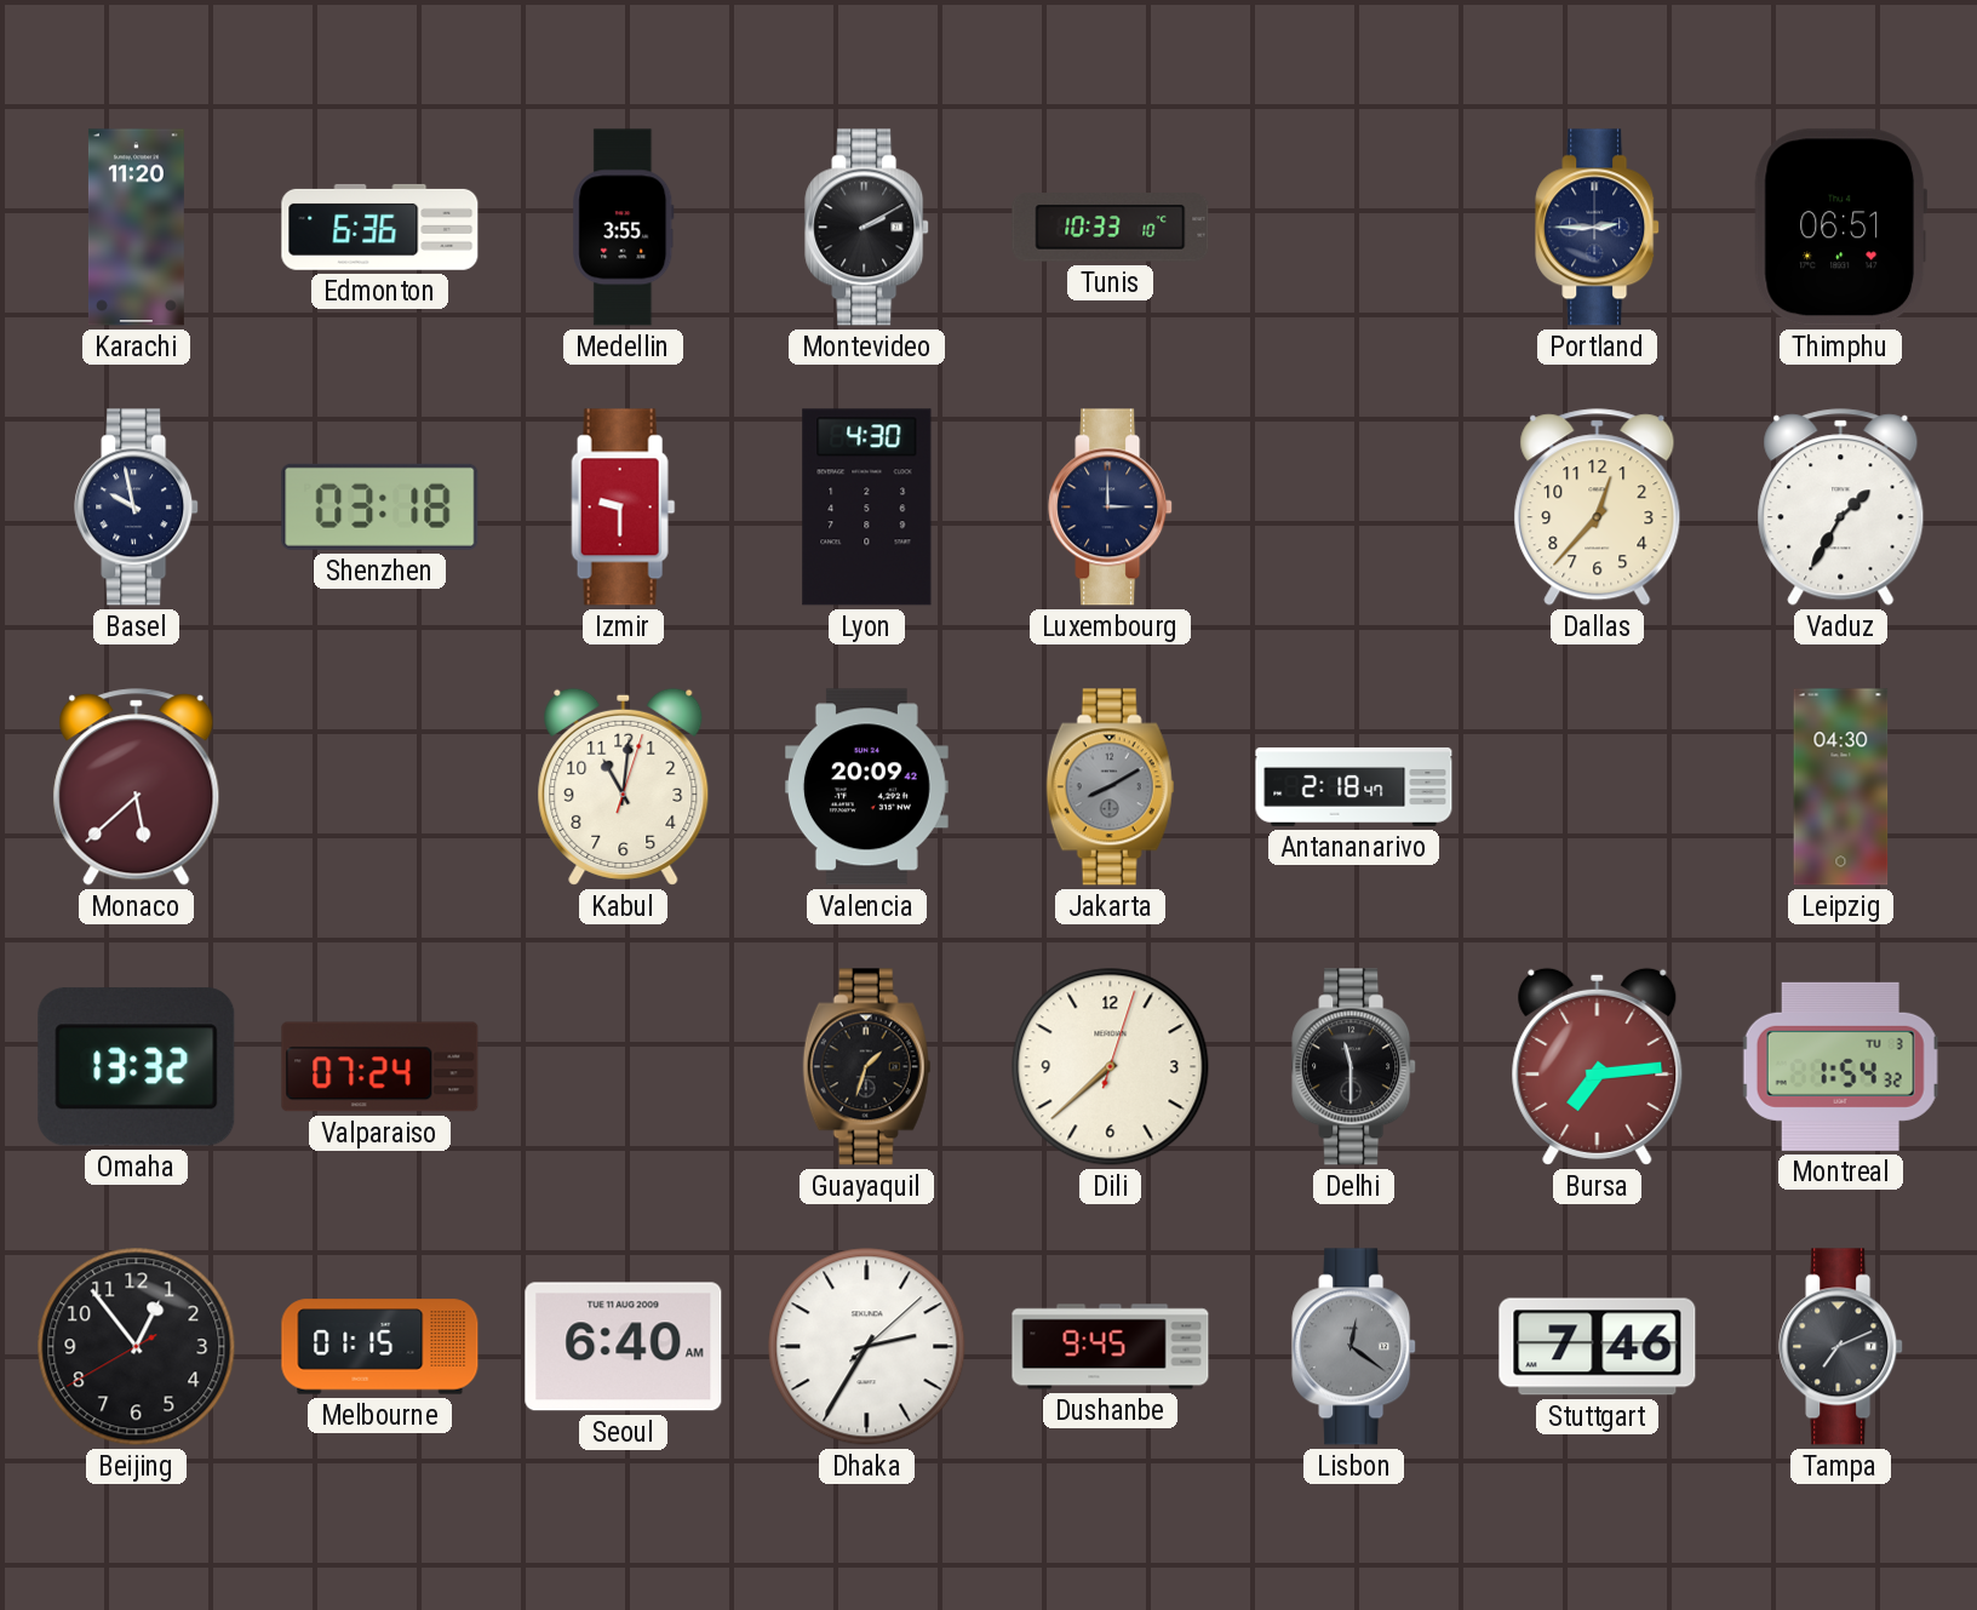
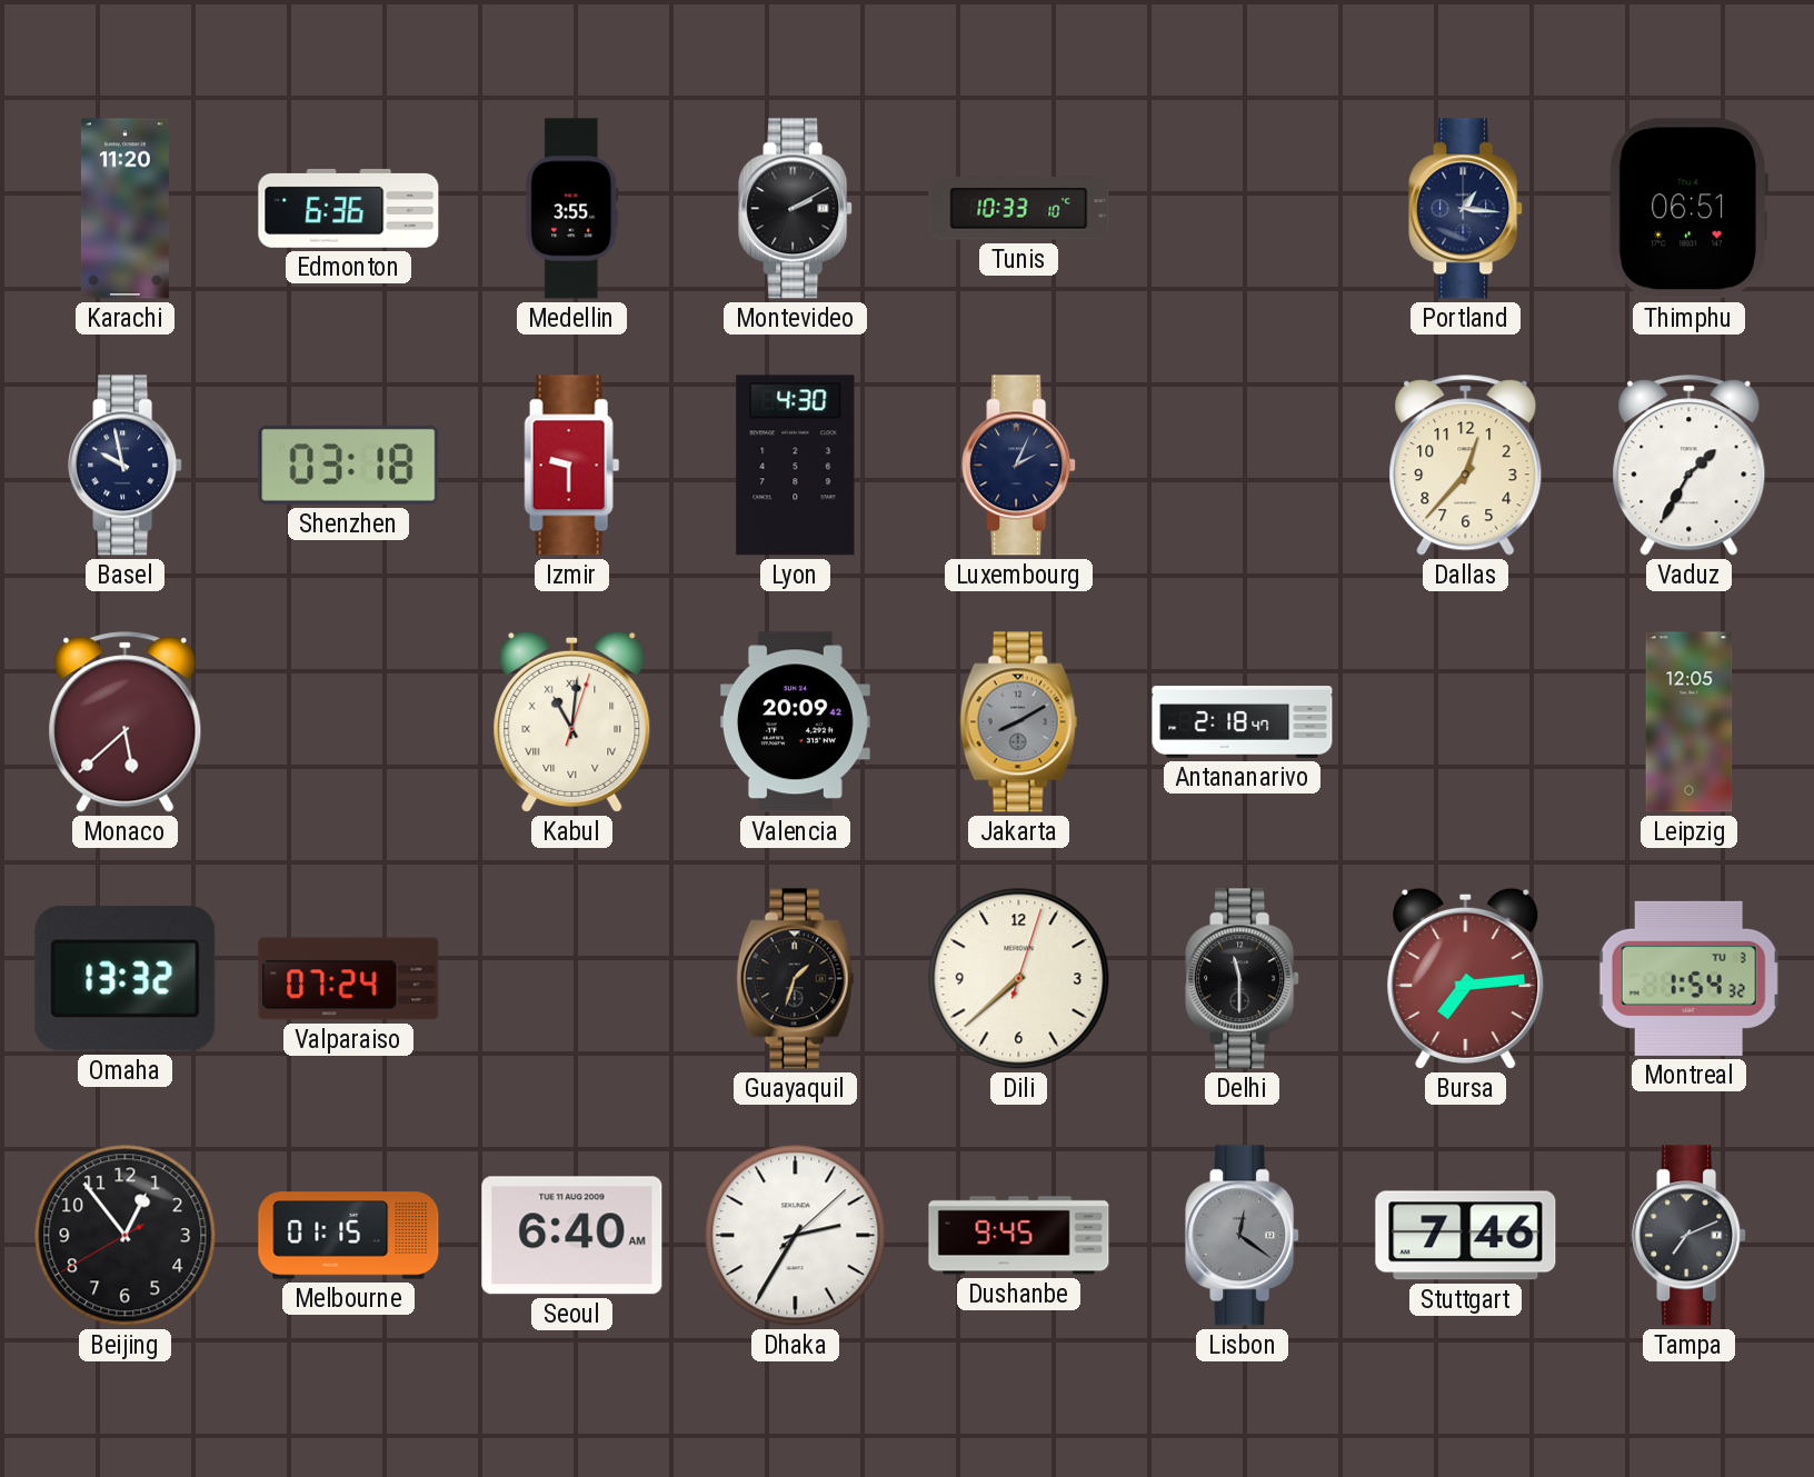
Portland: 2:45 -> 1:16 (1466, 209)
Luxembourg: 3:00 -> 2:04 (1019, 466)
Kabul numerals: Arabic -> Roman (572, 721)
Leipzig: 04:30 -> 12:05 (1690, 722)
